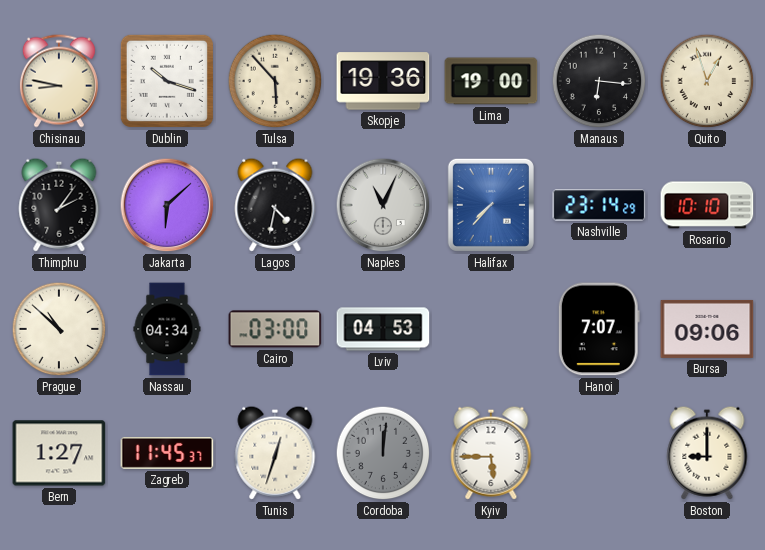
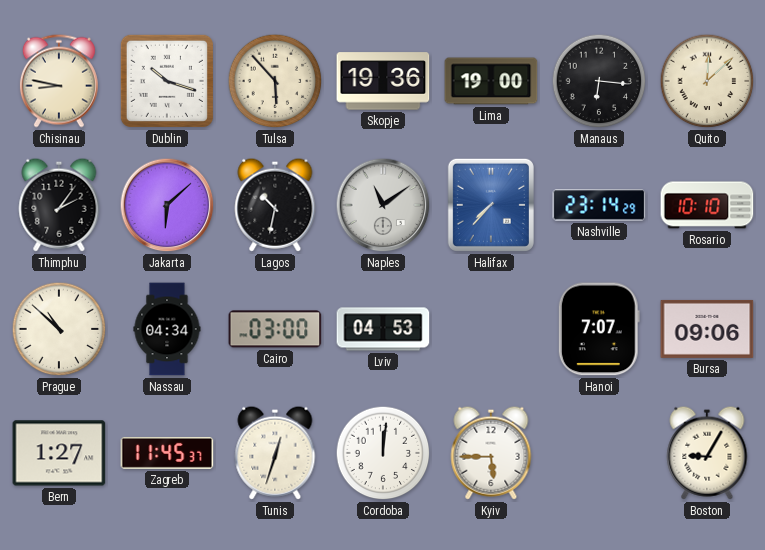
Quito: 12:57 -> 12:08 (707, 81)
Lagos: 4:32 -> 10:32 (275, 205)
Naples: 11:04 -> 11:09 (383, 205)
Cordoba dial: grey -> white (383, 453)
Boston: 9:00 -> 9:05 (707, 453)
